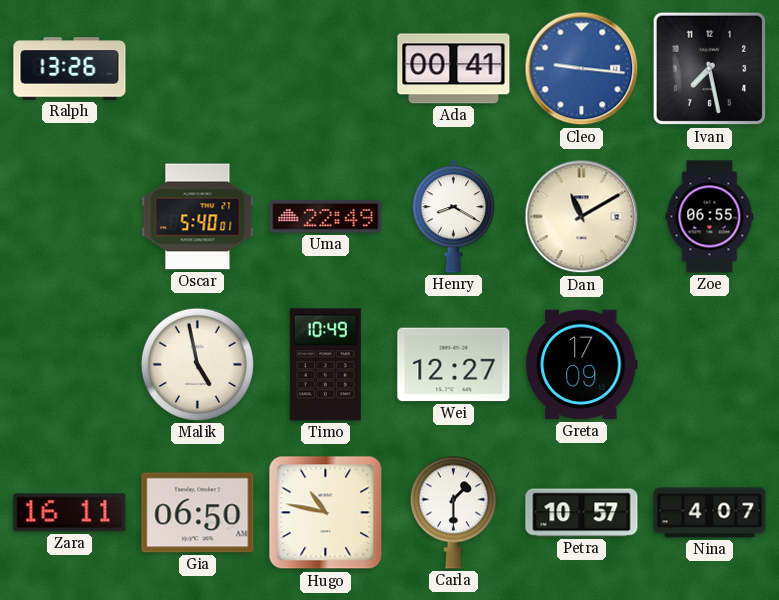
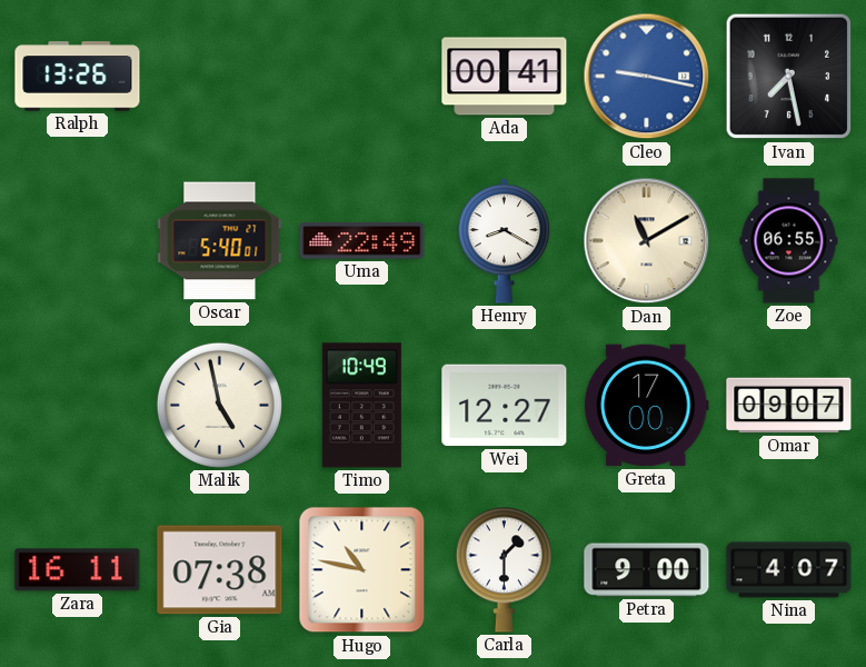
Cleo: 9:16 -> 9:17 (647, 77)
Greta: 17:09 -> 17:00 (647, 406)
Omar: none -> 09:07 (789, 406)
Gia: 06:50 -> 07:38 (220, 570)
Petra: 10:57 -> 9:00 (647, 570)
